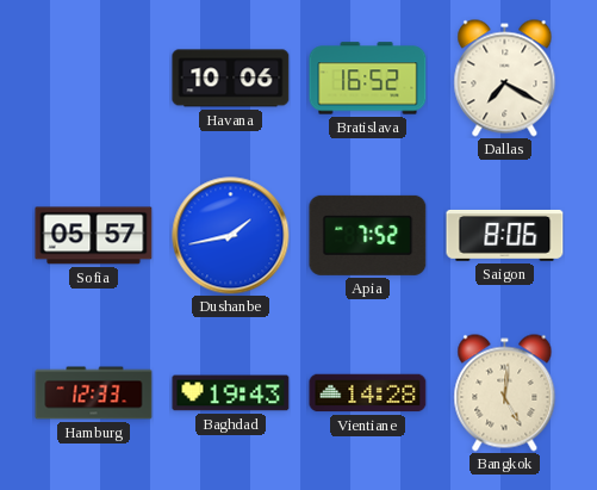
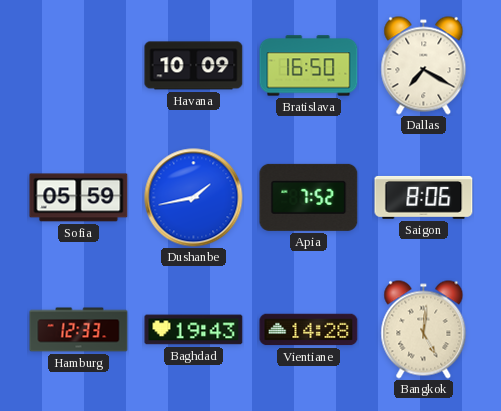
Havana: 10:06 -> 10:09 (194, 66)
Bratislava: 16:52 -> 16:50 (309, 66)
Sofia: 05:57 -> 05:59 (79, 198)
